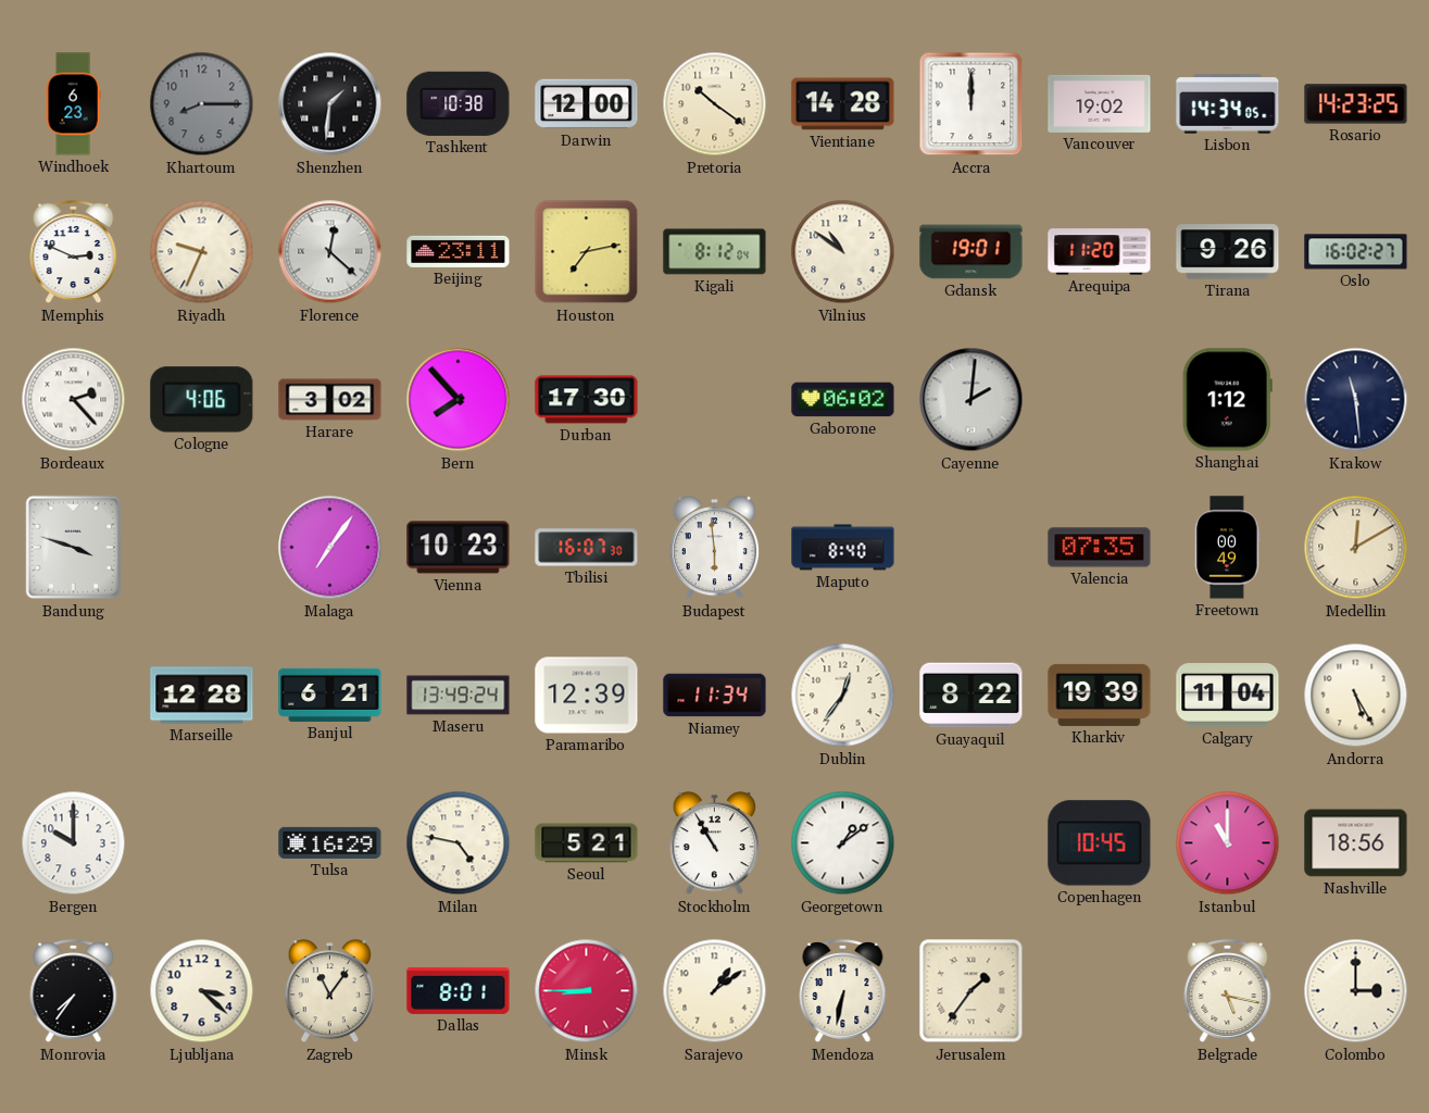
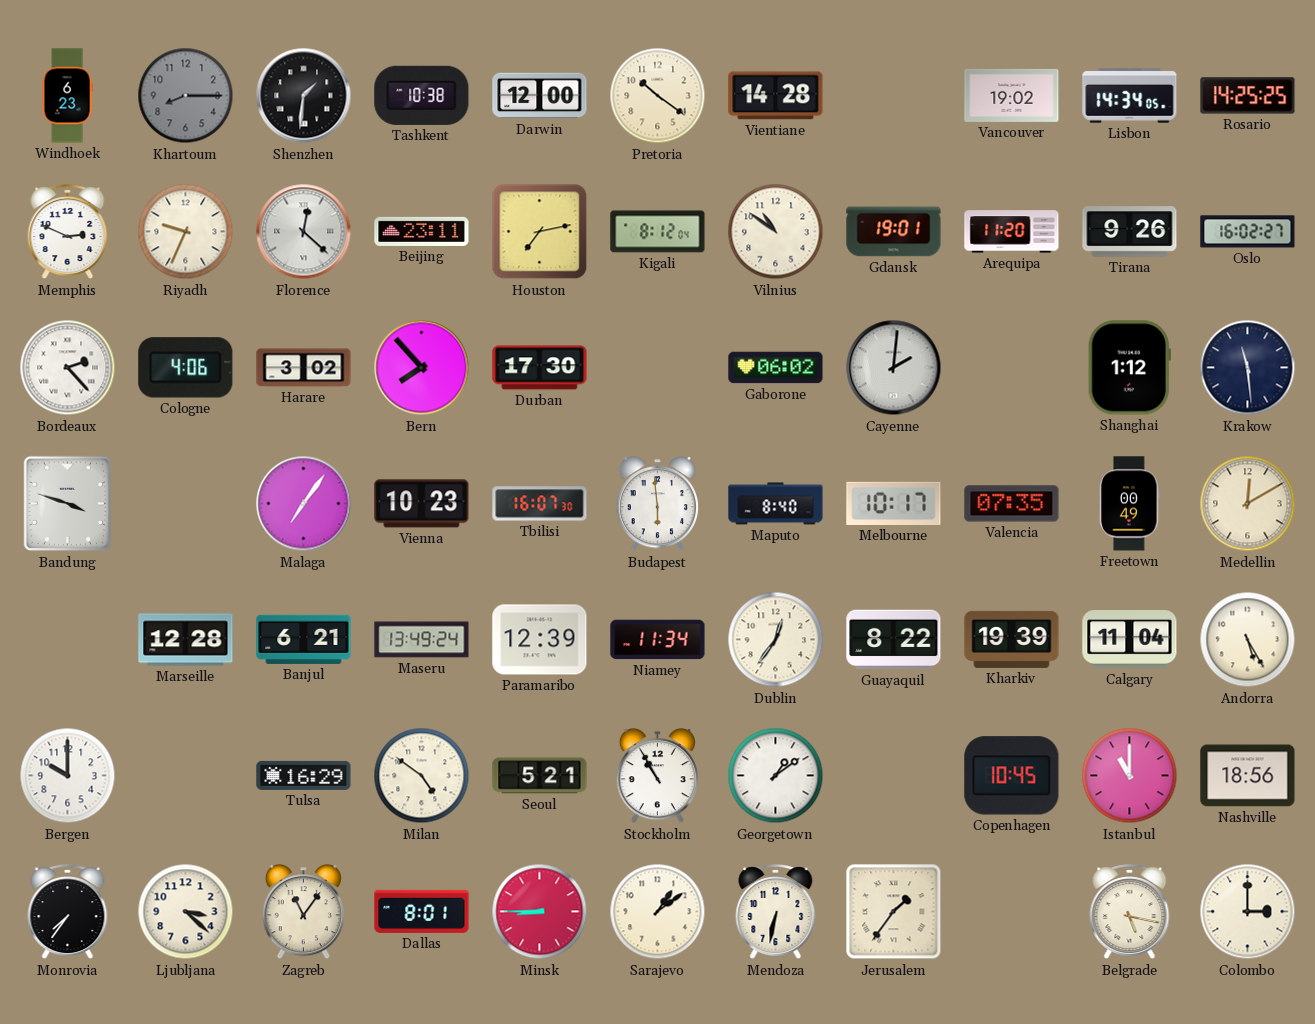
Accra: 12:00 -> none (972, 104)
Rosario: 14:23 -> 14:25 (1248, 96)
Melbourne: none -> 10:17 (894, 503)
Milan: 4:47 -> 4:51 (422, 776)
